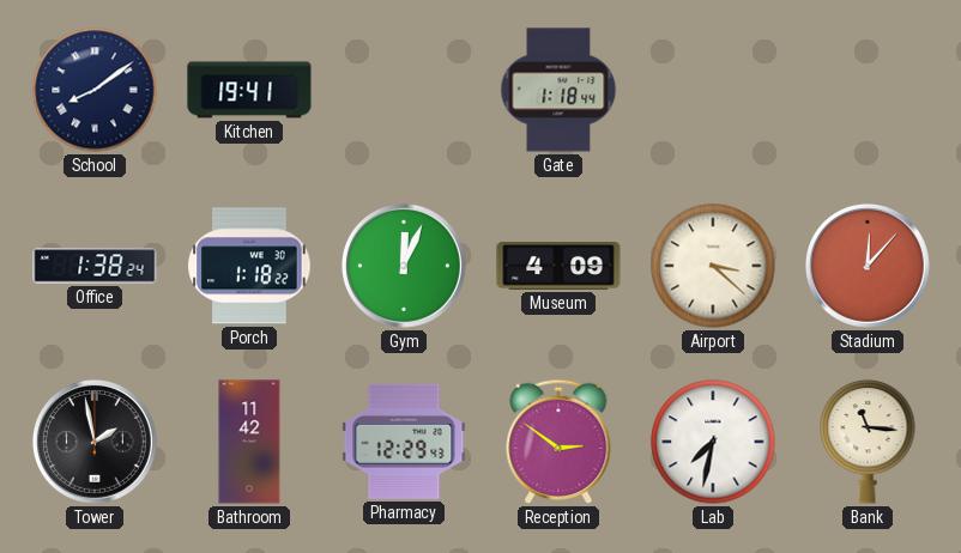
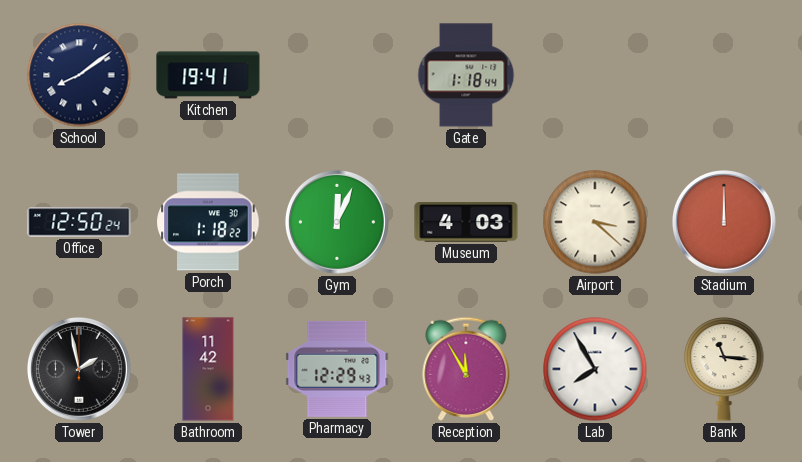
Office: 1:38 -> 12:50 (79, 222)
Museum: 4:09 -> 4:03 (466, 223)
Stadium: 12:07 -> 12:00 (724, 222)
Reception: 2:51 -> 11:55 (466, 369)
Lab: 7:32 -> 7:55 (595, 369)
